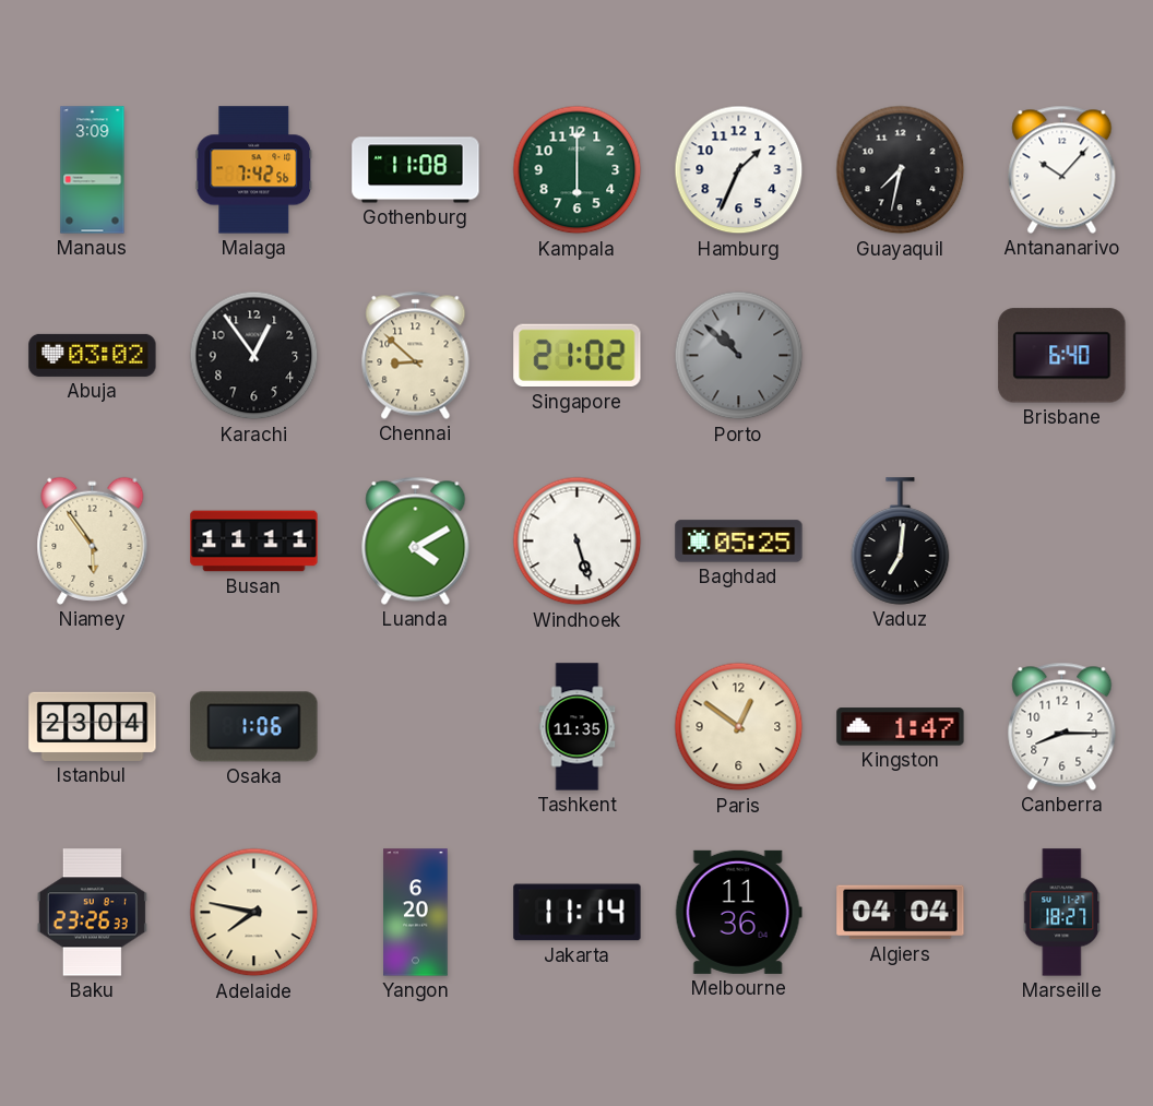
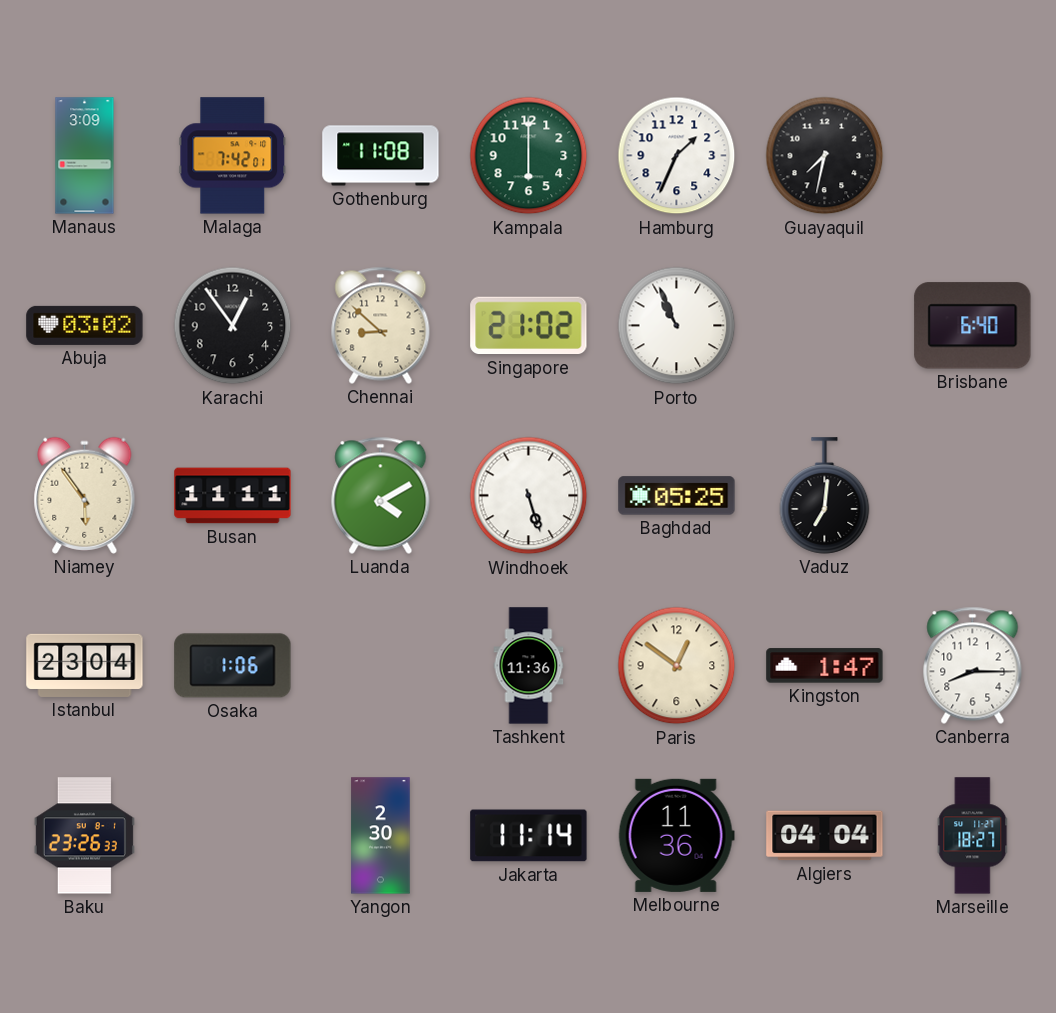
Malaga: 7:42:56 -> 7:42:01 (233, 156)
Antananarivo: 10:07 -> none (1062, 169)
Porto: 10:52 -> 10:56 (677, 326)
Porto dial: grey -> white (677, 326)
Tashkent: 11:35 -> 11:36 (529, 666)
Adelaide: 7:47 -> none (254, 913)
Yangon: 6:20 -> 2:30 (381, 836)
